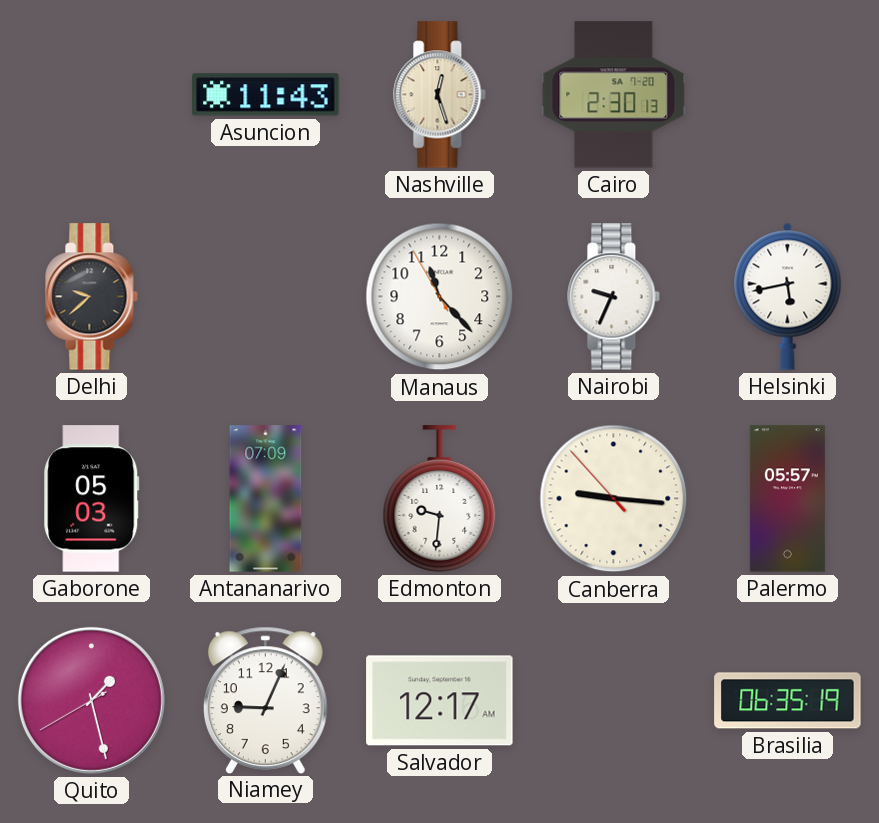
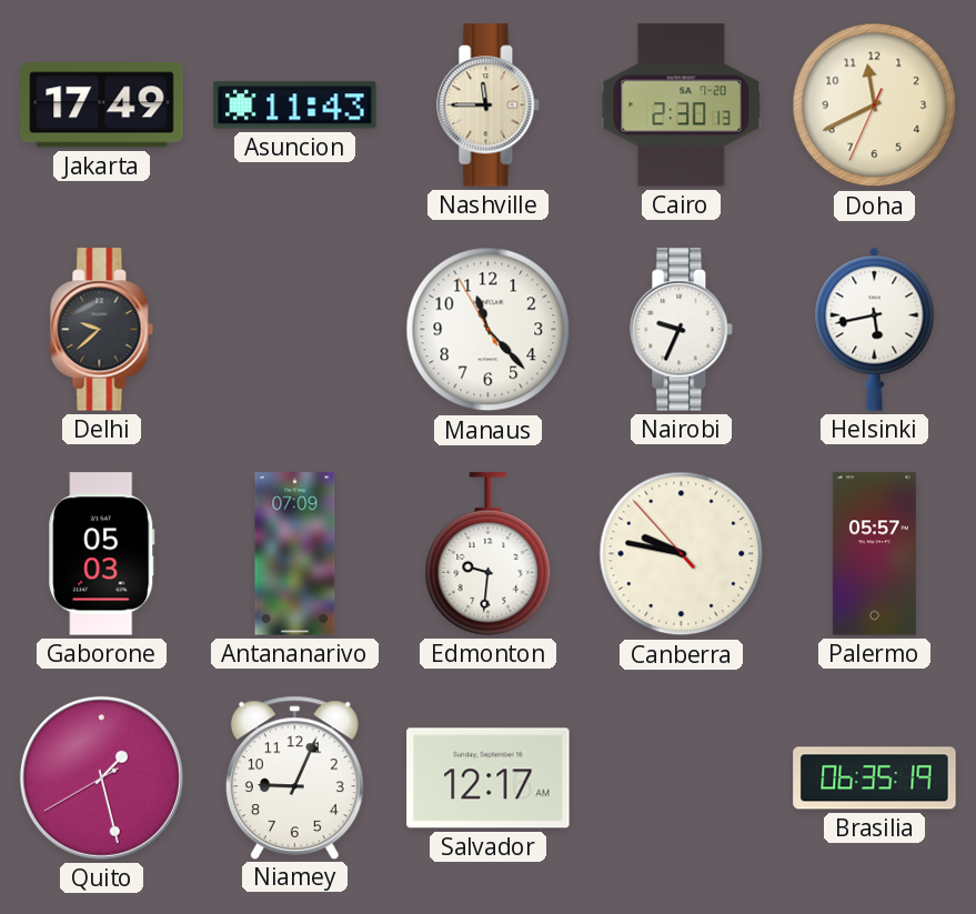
Jakarta: none -> 17:49 (102, 106)
Nashville: 12:27 -> 11:45 (489, 106)
Doha: none -> 11:40 (875, 106)
Canberra: 9:15 -> 9:46 (682, 554)
